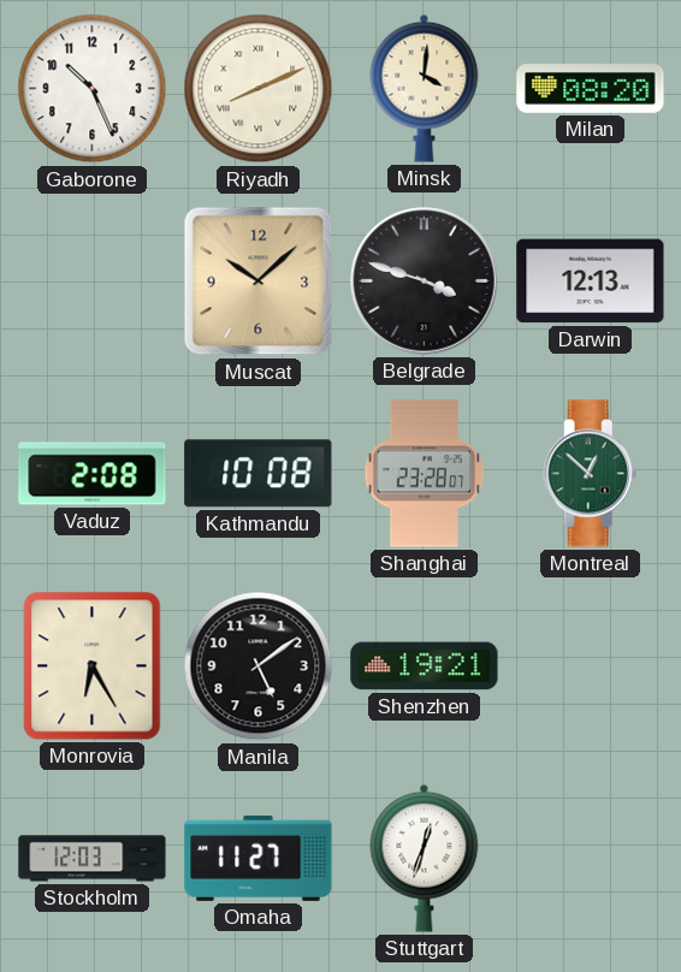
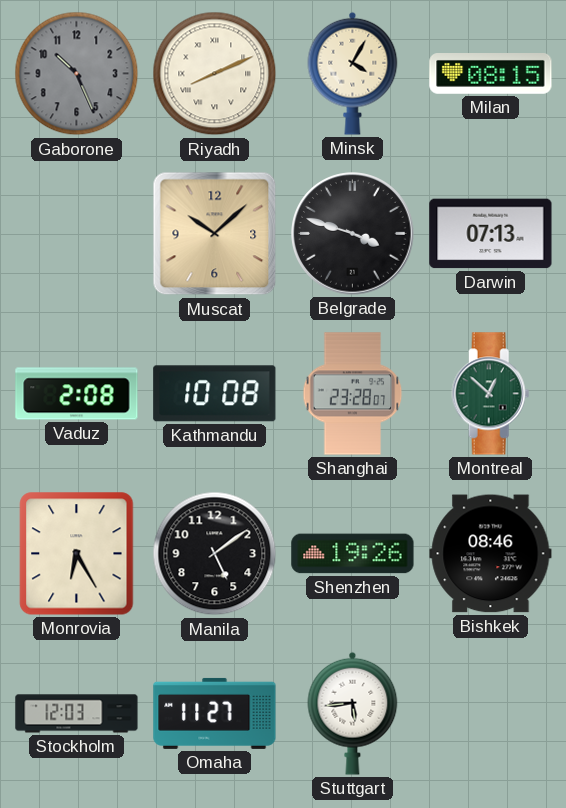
Gaborone dial: white -> grey (77, 74)
Minsk: 4:01 -> 4:05 (353, 73)
Milan: 08:20 -> 08:15 (491, 74)
Darwin: 12:13 -> 07:13 (491, 234)
Shenzhen: 19:21 -> 19:26 (353, 554)
Bishkek: none -> 08:46 (491, 554)
Stuttgart: 12:33 -> 5:44 (353, 713)
